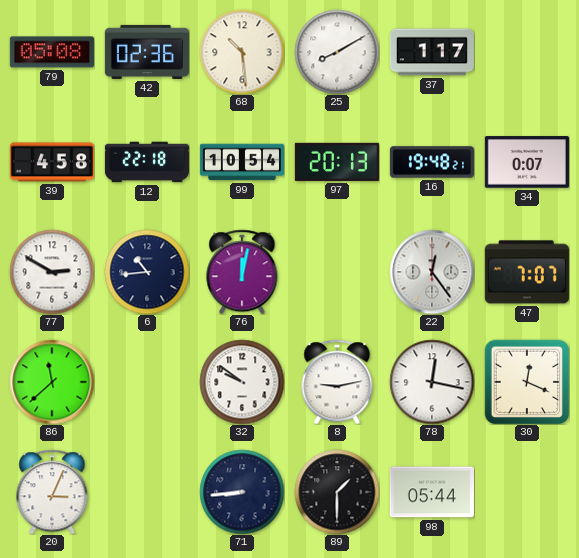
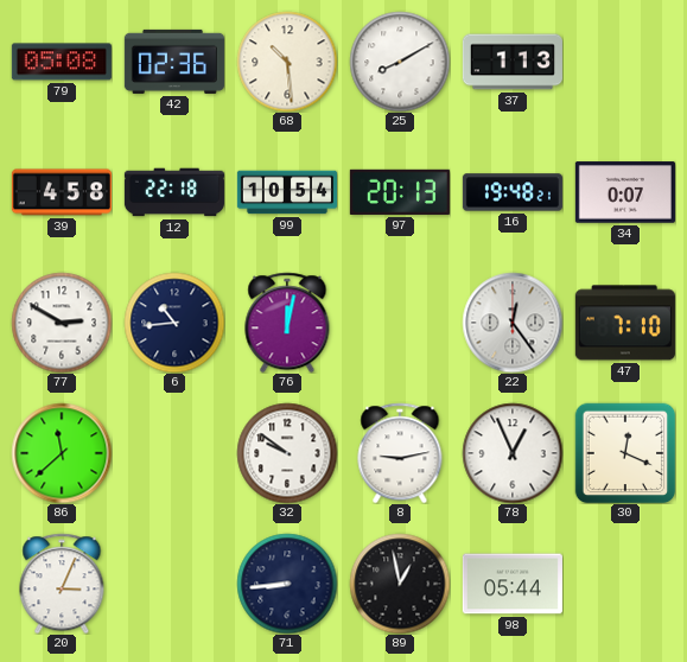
37: 1:17 -> 1:13 (513, 62)
47: 7:07 -> 7:10 (625, 323)
78: 12:17 -> 12:56 (513, 453)
89: 1:30 -> 12:58 (400, 584)
